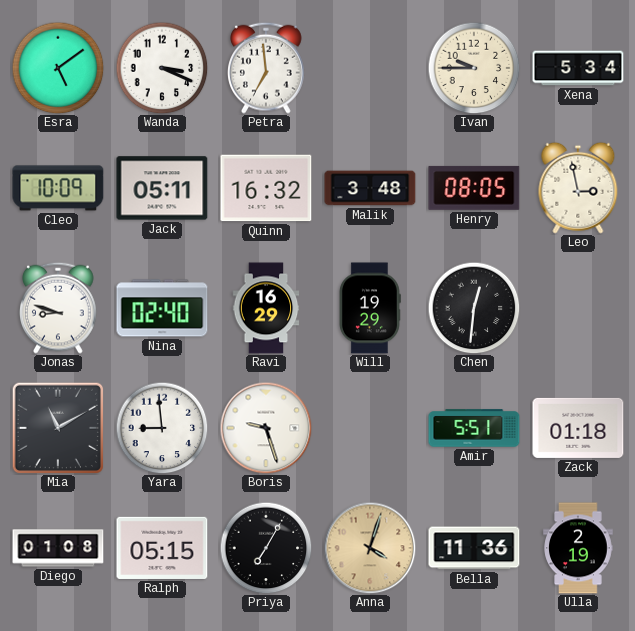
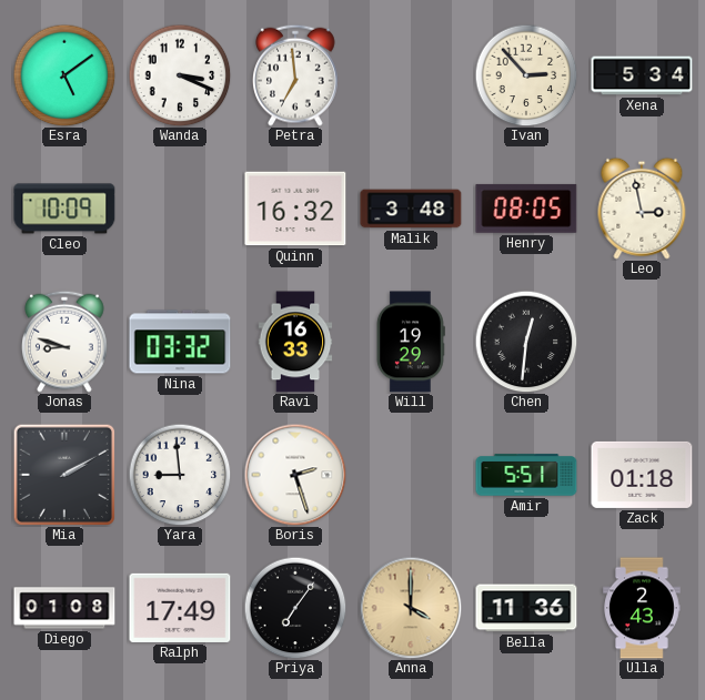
Ivan: 9:45 -> 2:53 (526, 75)
Jack: 05:11 -> none (162, 188)
Nina: 02:40 -> 03:32 (180, 342)
Ravi: 16:29 -> 16:33 (295, 342)
Mia: 11:10 -> 2:10 (63, 474)
Boris: 9:27 -> 2:27 (295, 475)
Ralph: 05:15 -> 17:49 (180, 608)
Priya: 7:05 -> 7:06 (295, 608)
Anna: 4:03 -> 4:00 (411, 608)
Ulla: 2:19 -> 2:43 (642, 608)
